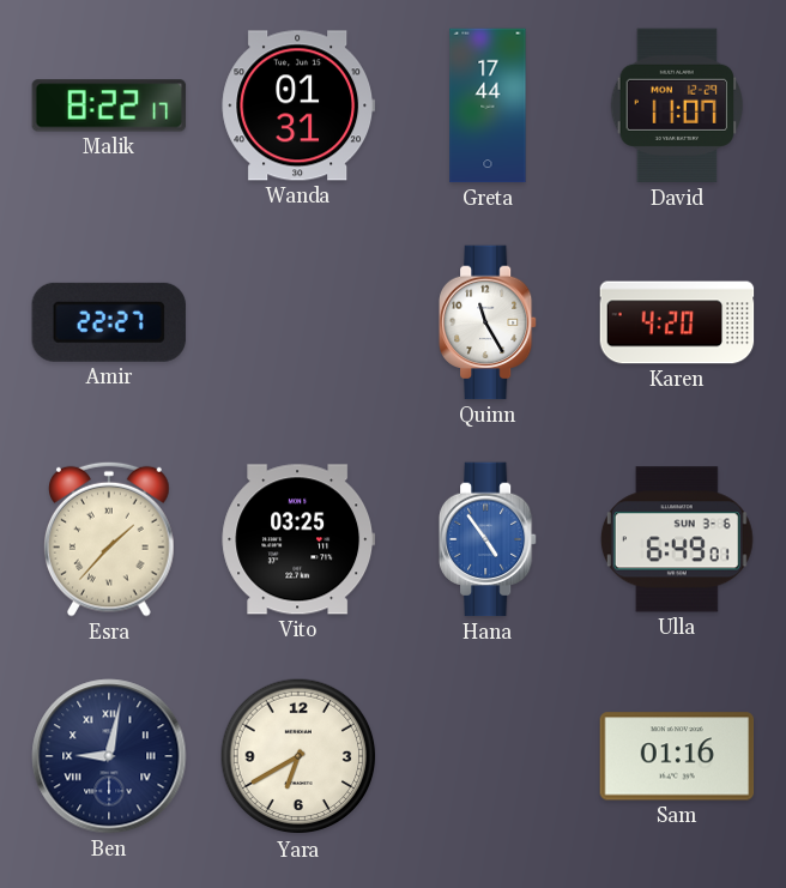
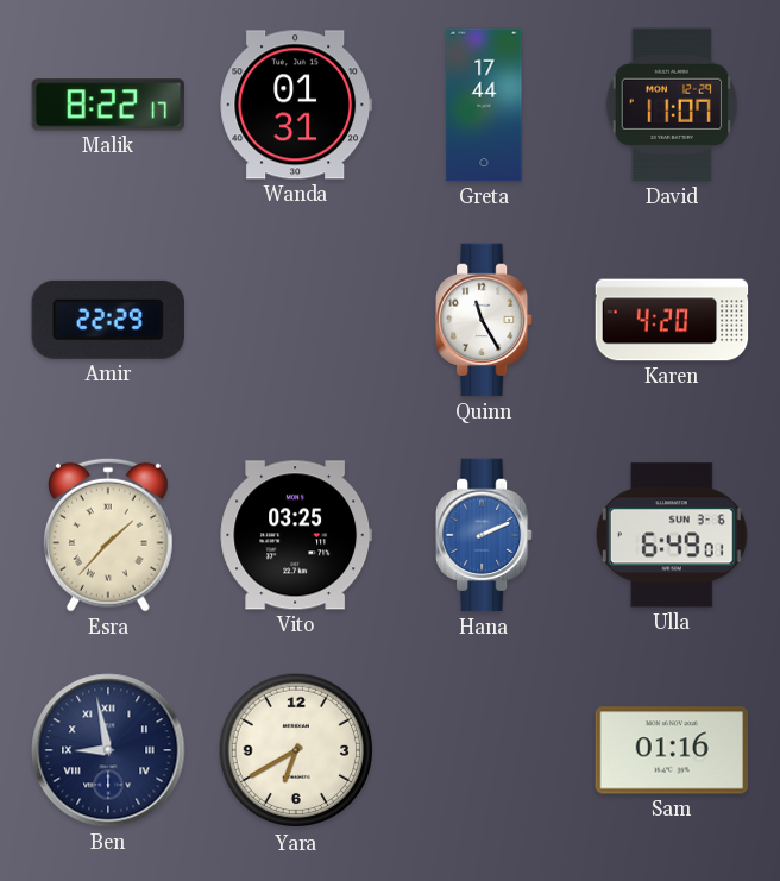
Amir: 22:27 -> 22:29 (107, 320)
Hana: 4:54 -> 2:11 (485, 535)
Ben: 9:02 -> 8:58 (108, 750)
